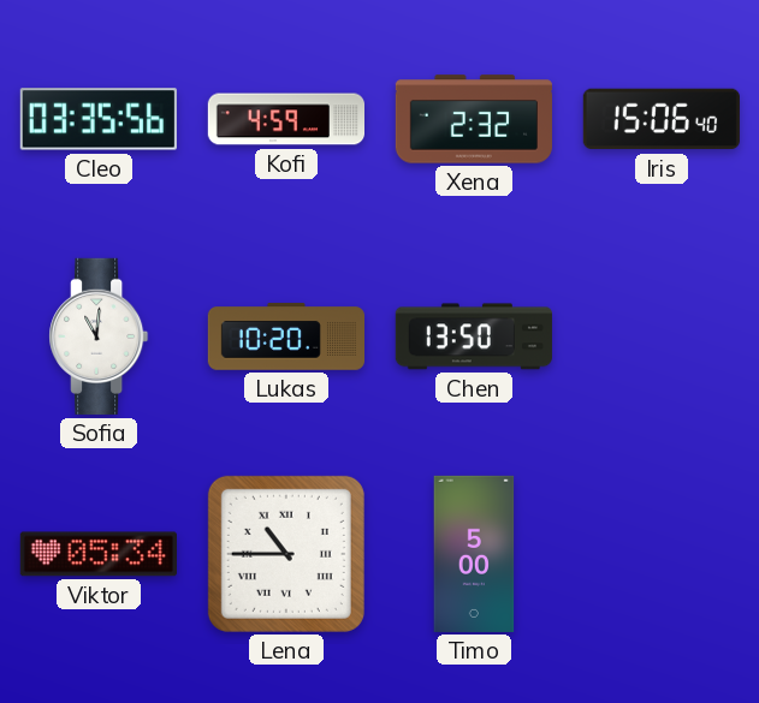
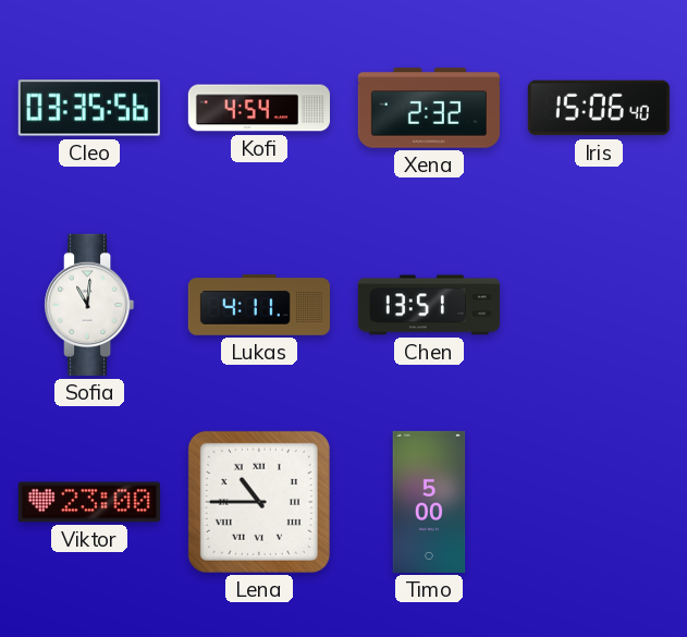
Kofi: 4:59 -> 4:54 (258, 108)
Lukas: 10:20 -> 4:11 (258, 305)
Chen: 13:50 -> 13:51 (429, 305)
Viktor: 05:34 -> 23:00 (89, 502)
